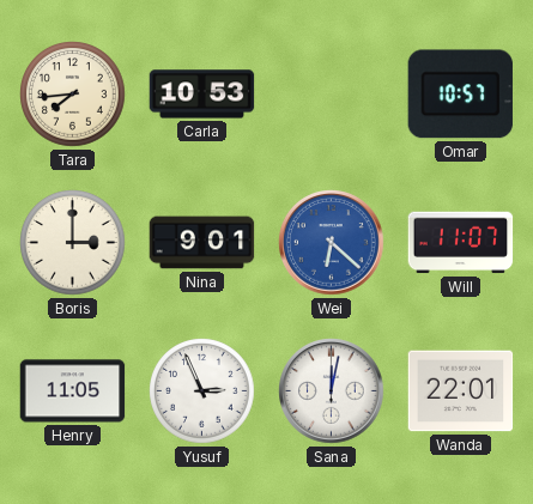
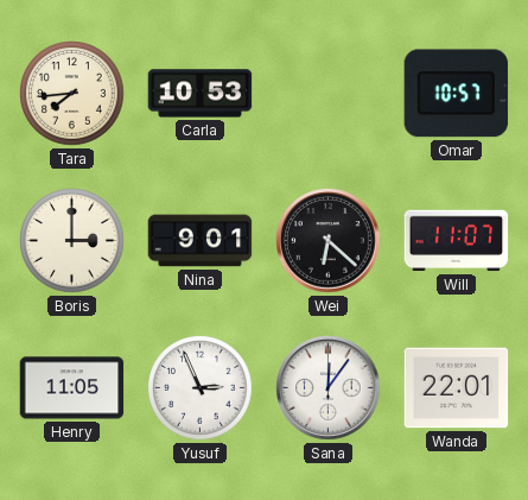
Wei dial: blue -> black (329, 241)
Sana: 12:02 -> 12:06 (329, 388)
